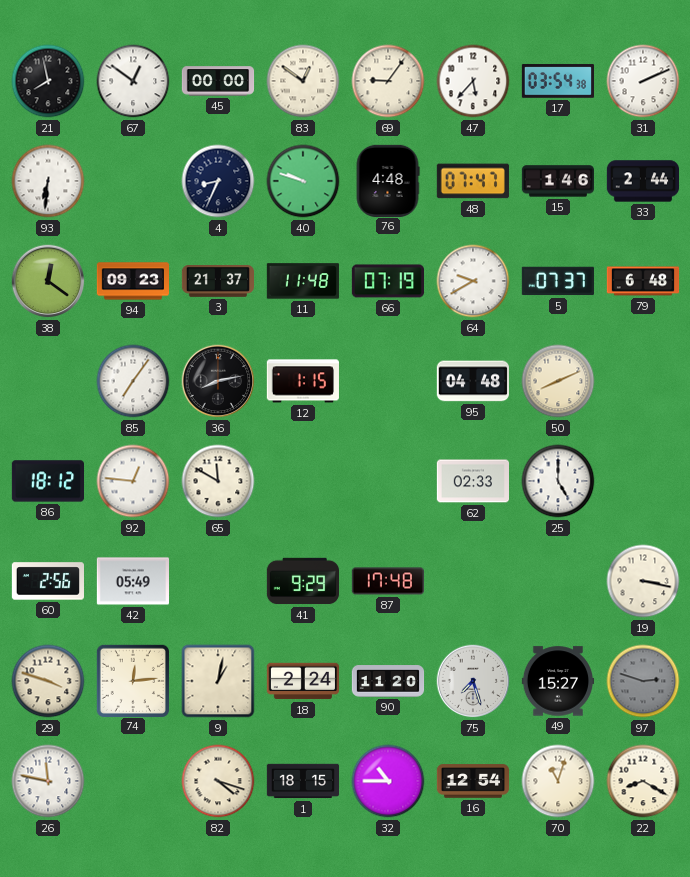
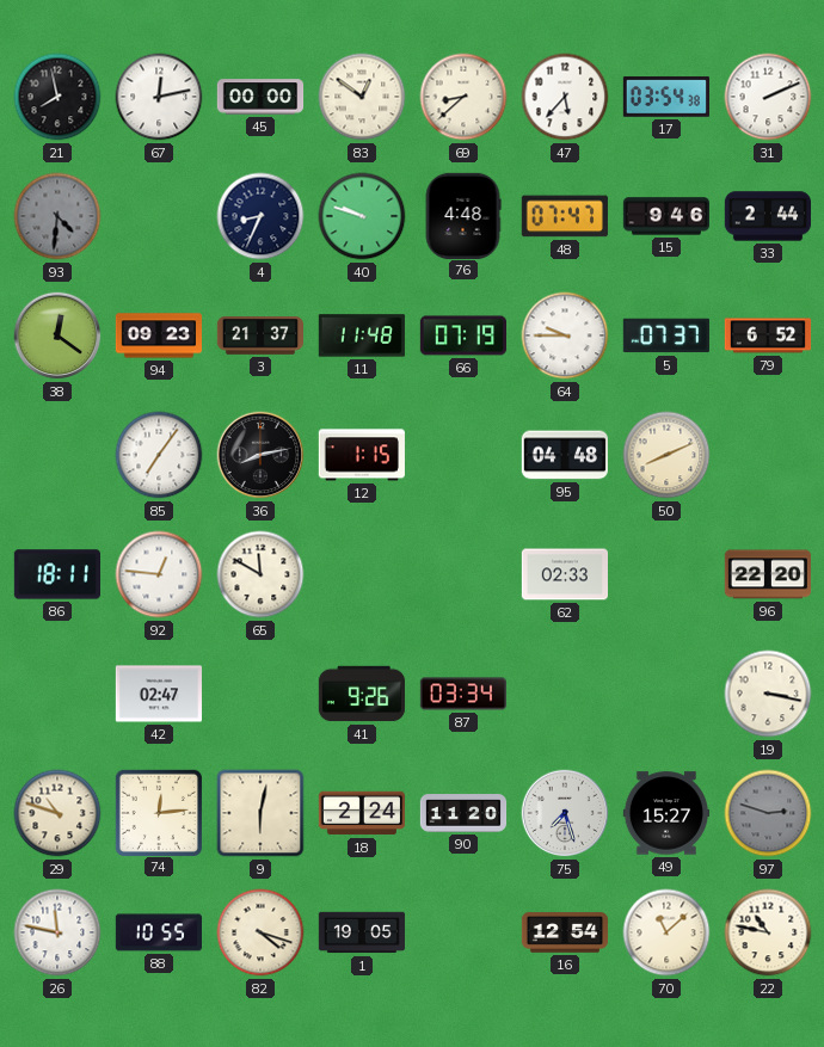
67: 12:51 -> 12:13 (159, 97)
69: 9:06 -> 8:38 (463, 97)
93: 6:31 -> 4:31 (57, 216)
93 dial: white -> grey (57, 216)
15: 1:46 -> 9:46 (665, 216)
64: 9:40 -> 9:45 (565, 335)
79: 6:48 -> 6:52 (768, 335)
86: 18:12 -> 18:11 (56, 574)
25: 5:00 -> none (558, 481)
96: none -> 22:20 (767, 574)
60: 2:56 -> none (47, 581)
42: 05:49 -> 02:47 (158, 694)
41: 9:29 -> 9:26 (361, 694)
87: 17:48 -> 03:34 (462, 694)
29: 3:48 -> 10:48 (57, 813)
9: 1:02 -> 6:02 (260, 813)
88: none -> 10:55 (158, 932)
1: 18:15 -> 19:05 (361, 932)
32: 10:45 -> none (388, 781)
70: 11:03 -> 11:08 (666, 932)
22: 8:20 -> 10:47 (768, 932)
